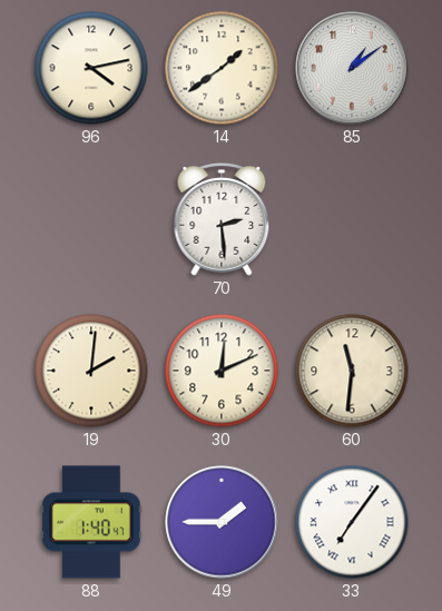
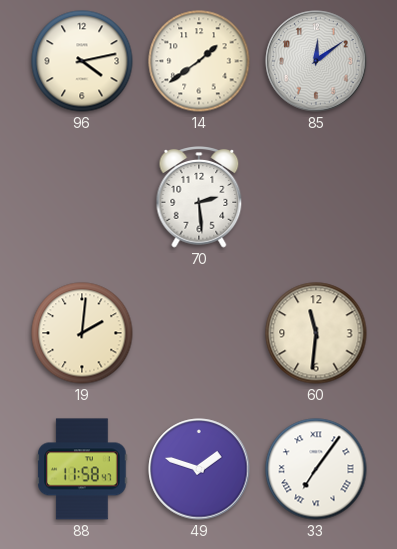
85: 1:09 -> 12:09 (316, 61)
30: 12:11 -> none (222, 371)
88: 1:40 -> 11:58 (82, 469)
49: 1:45 -> 1:48 (199, 469)
